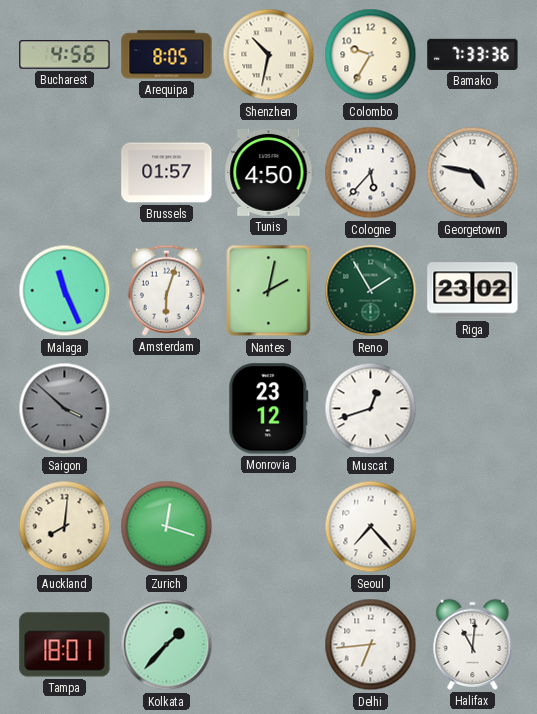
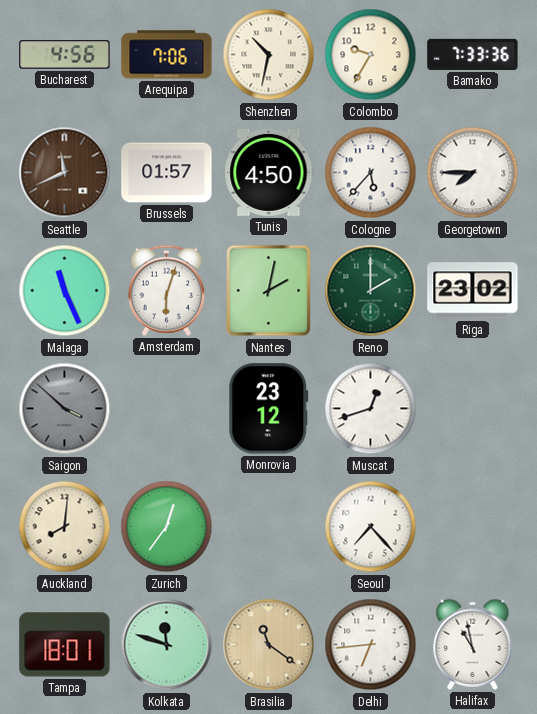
Arequipa: 8:05 -> 7:06 (167, 55)
Seattle: none -> 11:41 (65, 173)
Georgetown: 4:47 -> 7:45 (473, 173)
Reno: 1:55 -> 2:00 (371, 291)
Zurich: 12:18 -> 12:36 (167, 527)
Kolkata: 1:37 -> 11:48 (167, 645)
Brasilia: none -> 11:21 (269, 645)
Halifax: 11:01 -> 10:58 (473, 644)
